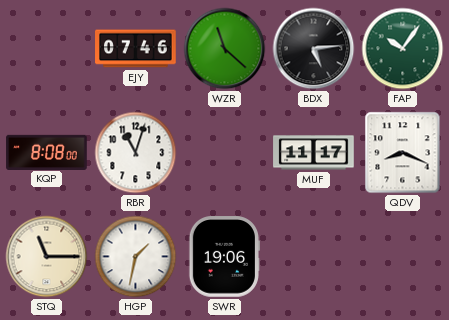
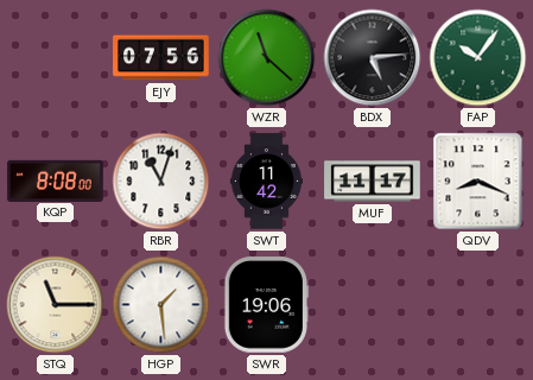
EJY: 07:46 -> 07:56 (161, 58)
SWT: none -> 11:42 (266, 182)
HGP: 1:32 -> 1:29 (161, 305)
